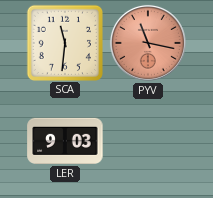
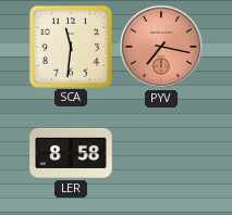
PYV: 11:17 -> 7:17 (161, 47)
LER: 9:03 -> 8:58 (71, 153)
